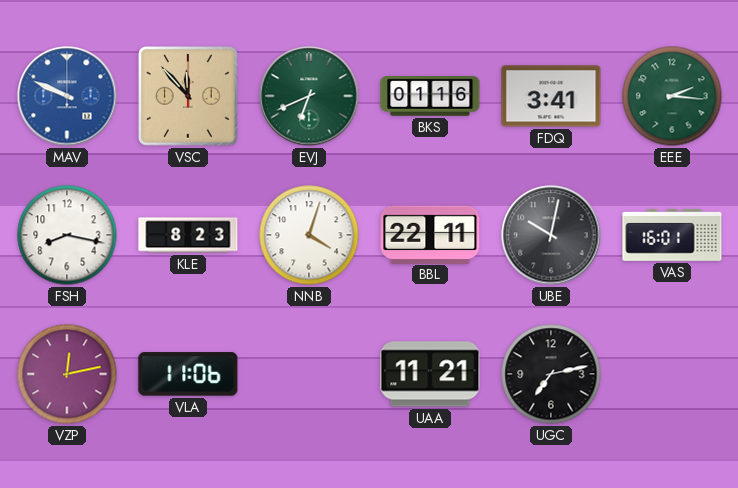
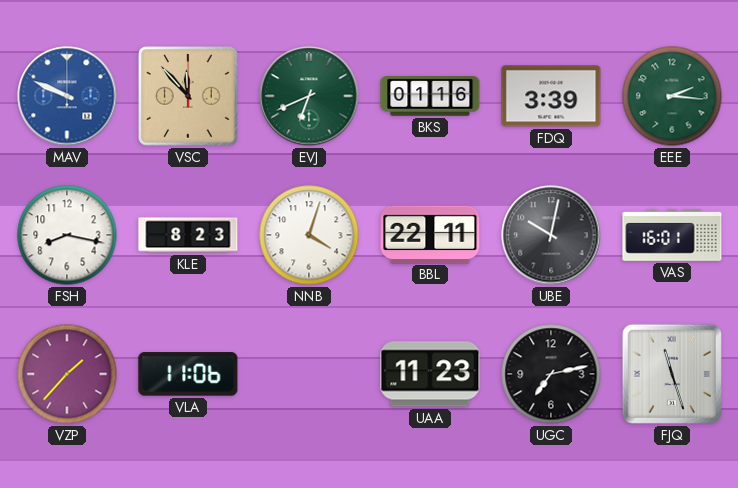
FDQ: 3:41 -> 3:39 (551, 96)
VZP: 12:13 -> 1:37 (67, 374)
UAA: 11:21 -> 11:23 (430, 374)
FJQ: none -> 11:27 (672, 374)
